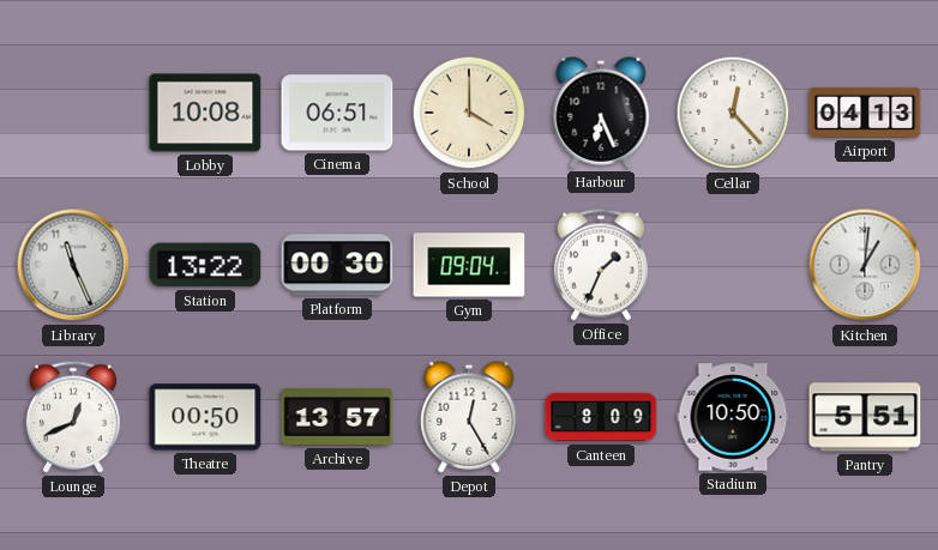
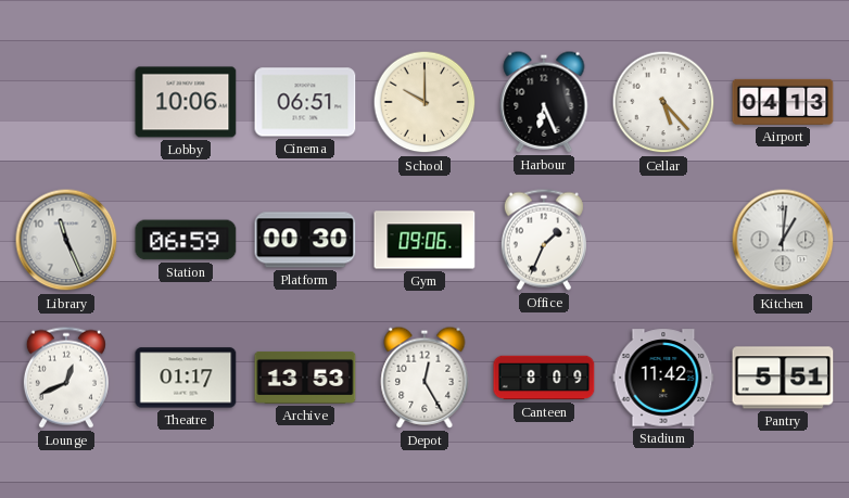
Lobby: 10:08 -> 10:06 (186, 102)
School: 4:00 -> 10:00 (424, 102)
Cellar: 12:23 -> 5:23 (663, 102)
Station: 13:22 -> 06:59 (186, 240)
Gym: 09:04 -> 09:06 (424, 240)
Theatre: 00:50 -> 01:17 (186, 378)
Archive: 13:57 -> 13:53 (305, 378)
Stadium: 10:50 -> 11:42 (663, 378)
